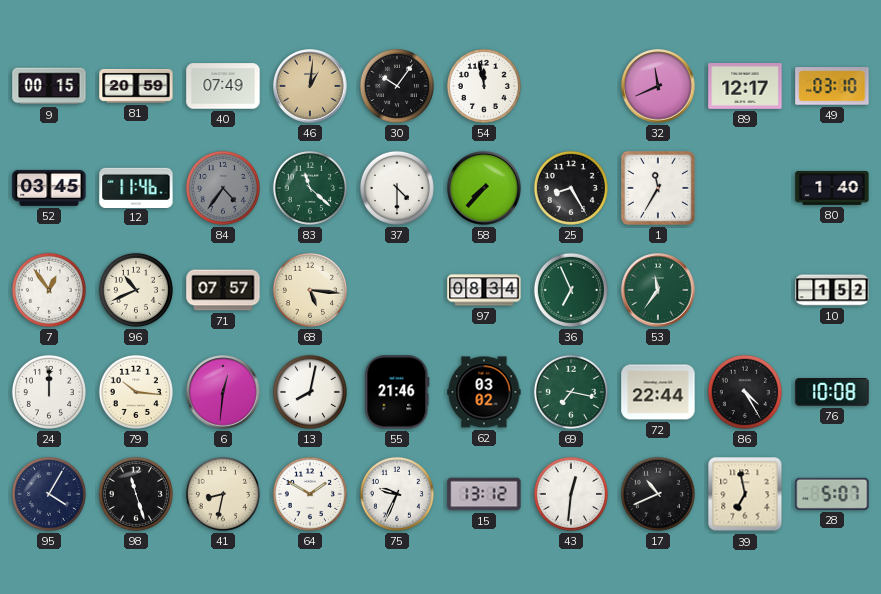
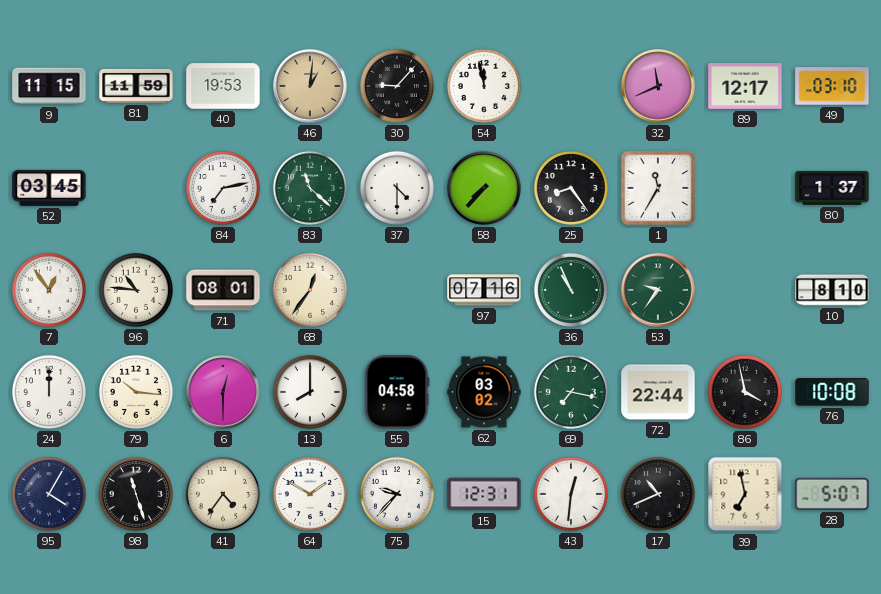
9: 00:15 -> 11:15 (49, 86)
81: 20:59 -> 11:59 (136, 86)
40: 07:49 -> 19:53 (223, 86)
30: 10:06 -> 9:07 (397, 86)
12: 11:46 -> none (136, 187)
84: 4:36 -> 7:13 (223, 188)
84 dial: grey -> white (223, 188)
25: 8:25 -> 8:24 (571, 188)
80: 1:40 -> 1:37 (832, 188)
96: 10:41 -> 10:46 (136, 290)
71: 07:57 -> 08:01 (223, 290)
68: 5:16 -> 12:36 (310, 290)
97: 08:34 -> 07:16 (484, 290)
36: 6:56 -> 10:56 (571, 290)
53: 11:36 -> 9:36 (658, 290)
10: 1:52 -> 8:10 (832, 290)
6: 12:31 -> 12:30 (223, 392)
13: 8:02 -> 8:00 (310, 392)
55: 21:46 -> 04:58 (397, 392)
86: 4:25 -> 3:58 (745, 392)
41: 8:32 -> 4:36 (223, 494)
75: 9:34 -> 9:37 (397, 494)
15: 13:12 -> 12:31 (484, 494)
